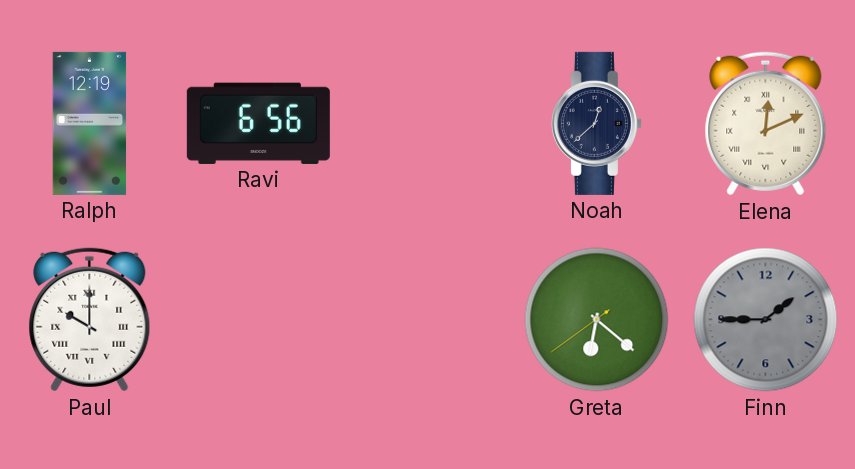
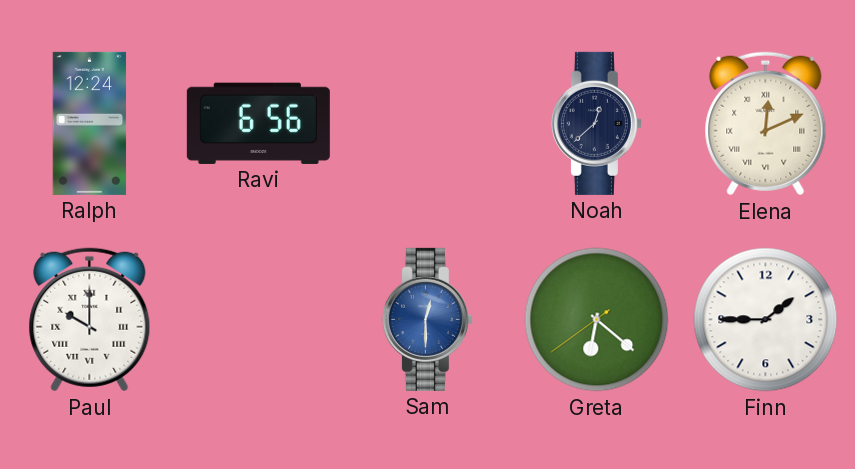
Ralph: 12:19 -> 12:24 (90, 123)
Sam: none -> 12:30 (427, 319)
Finn dial: grey -> white (766, 320)
